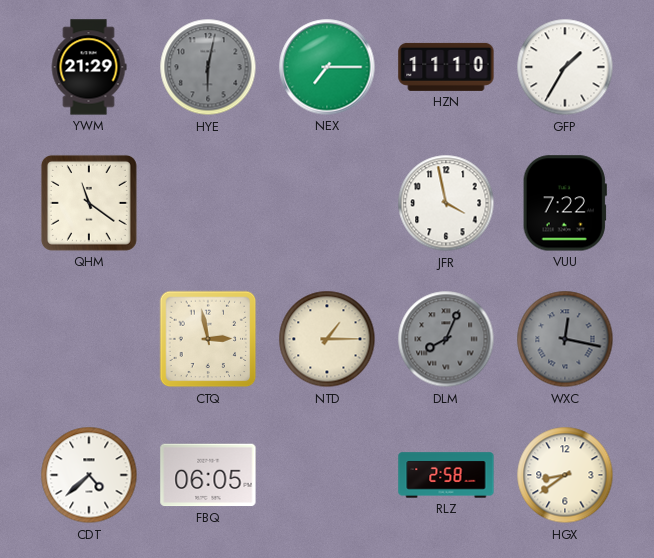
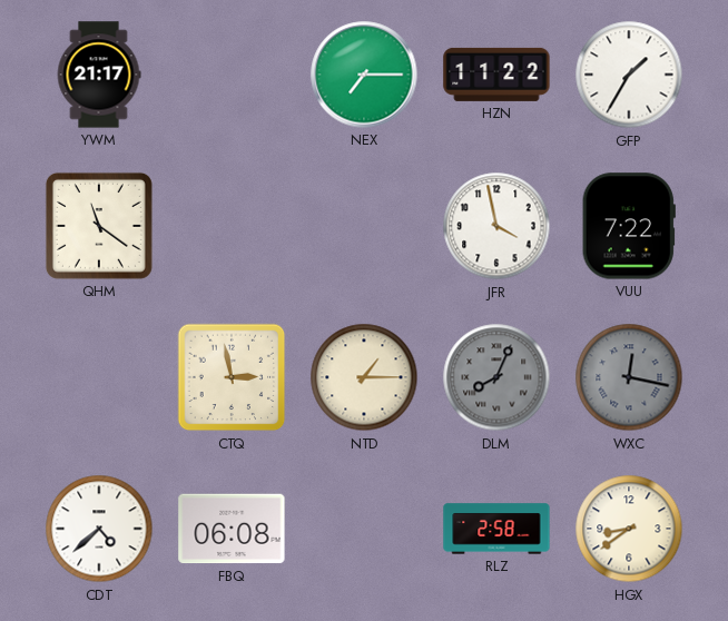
YWM: 21:29 -> 21:17 (99, 75)
HYE: 6:02 -> none (208, 67)
HZN: 11:10 -> 11:22 (496, 75)
FBQ: 06:05 -> 06:08 (232, 529)
